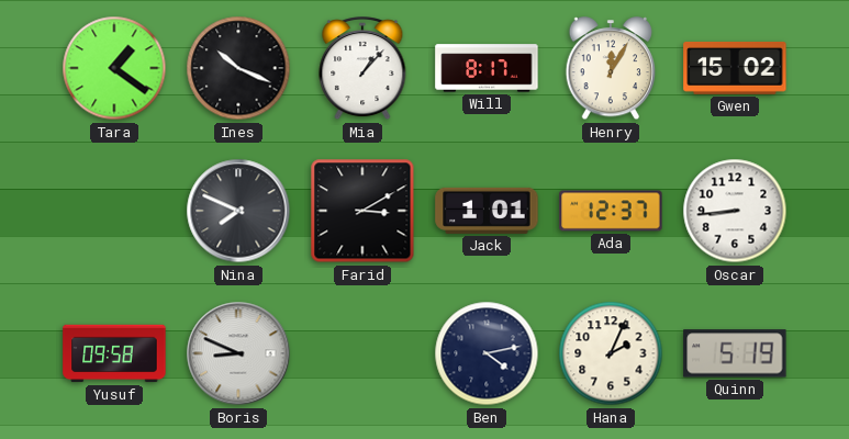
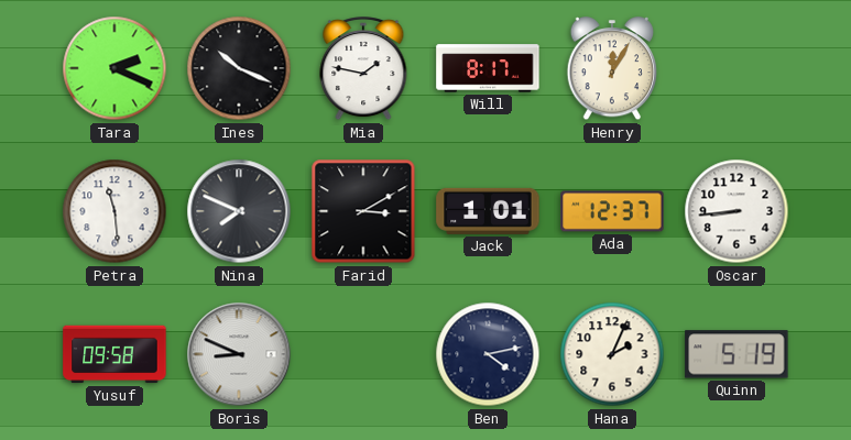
Tara: 1:21 -> 2:19 (114, 68)
Mia: 1:07 -> 1:47 (363, 69)
Gwen: 15:02 -> none (735, 68)
Petra: none -> 11:29 (114, 211)
